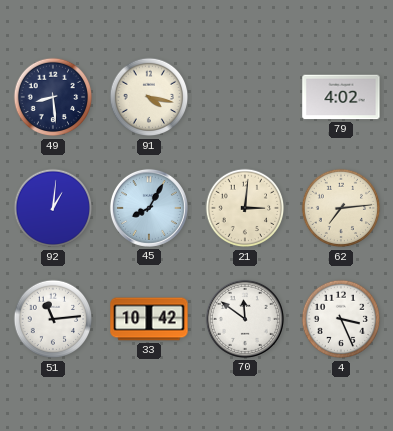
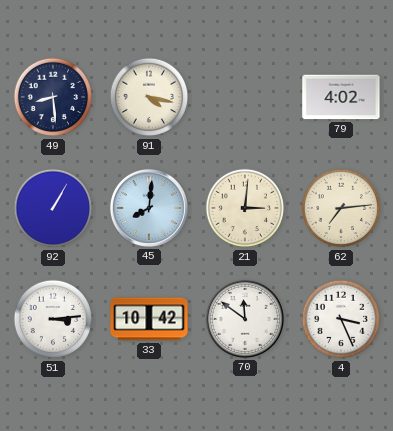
92: 1:01 -> 1:05 (53, 208)
45: 8:05 -> 8:01 (149, 208)
51: 11:14 -> 3:14 (53, 319)
